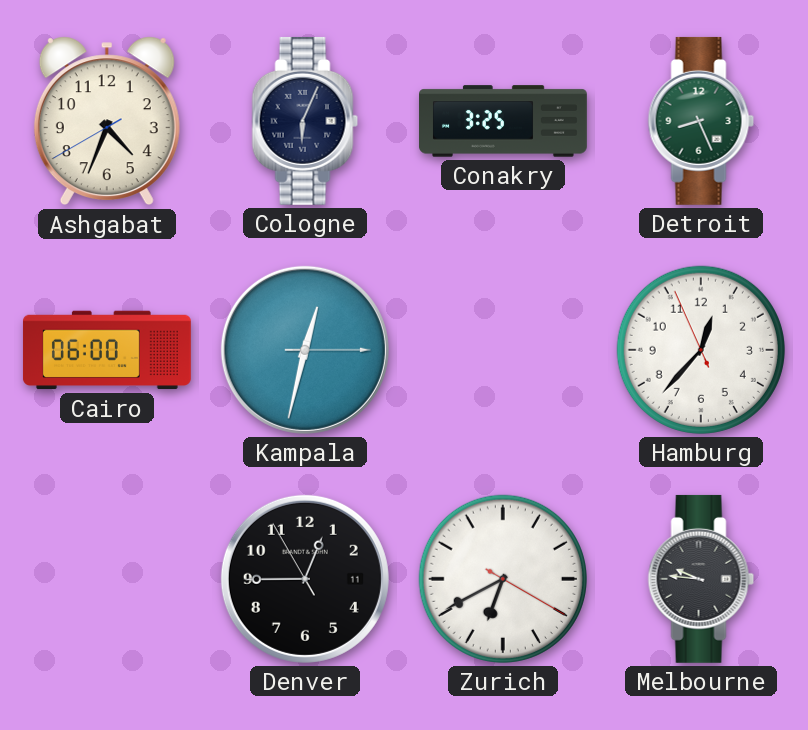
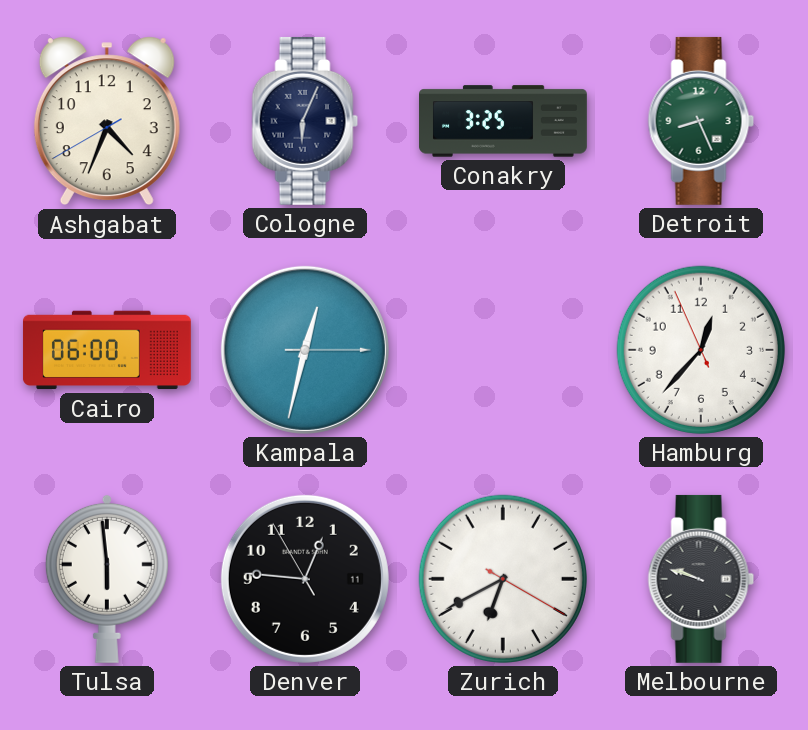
Tulsa: none -> 5:59 (107, 578)
Denver: 12:44 -> 12:45 (305, 579)
Melbourne: 9:46 -> 9:48 (701, 579)
